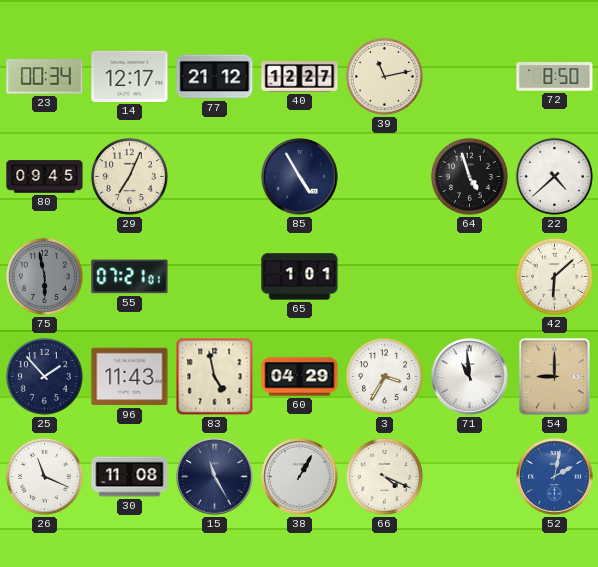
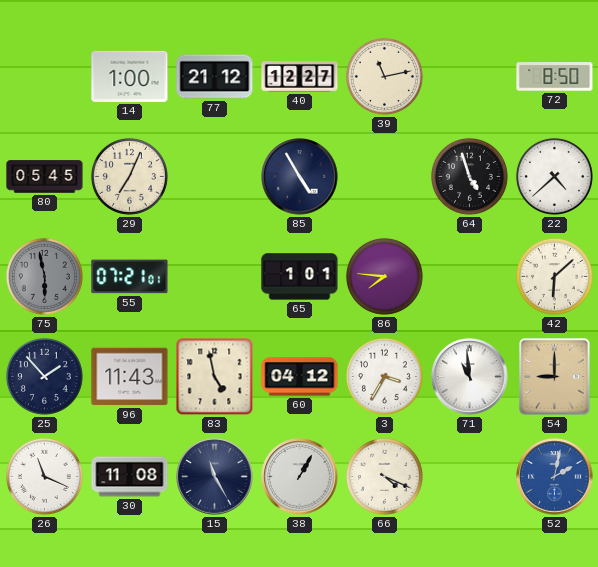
23: 00:34 -> none (45, 77)
14: 12:17 -> 1:00 (130, 76)
80: 09:45 -> 05:45 (45, 177)
86: none -> 7:46 (384, 276)
60: 04:29 -> 04:12 (300, 377)
